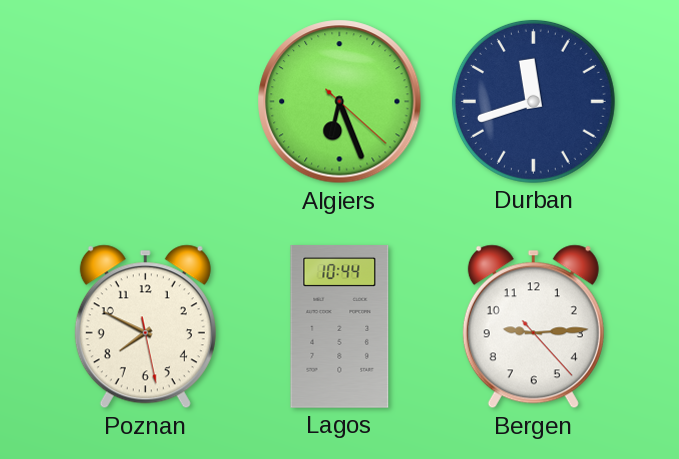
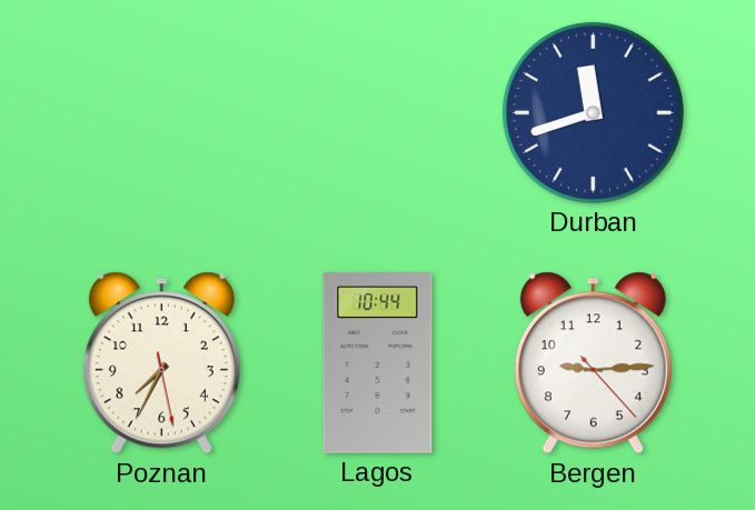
Algiers: 6:26 -> none (340, 102)
Poznan: 7:49 -> 7:34 (161, 363)
